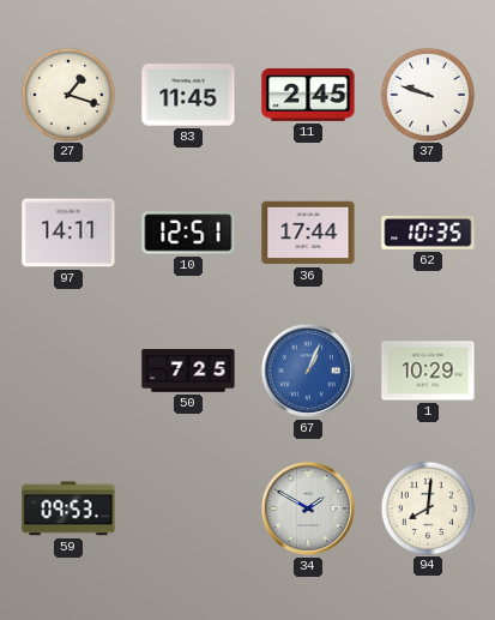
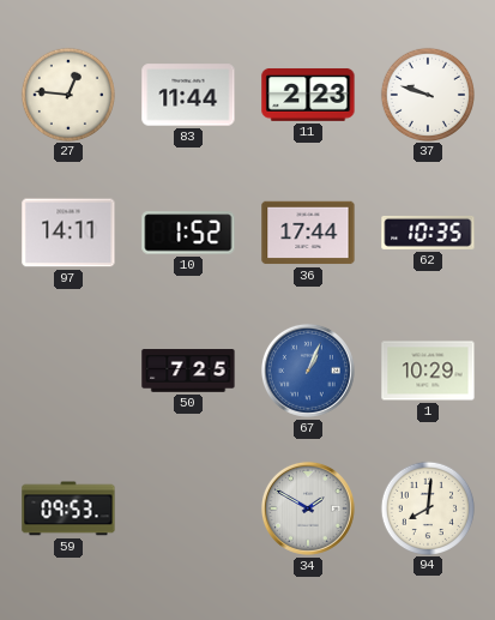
27: 1:18 -> 12:46 (67, 94)
83: 11:45 -> 11:44 (188, 95)
11: 2:45 -> 2:23 (308, 95)
10: 12:51 -> 1:52 (188, 233)
